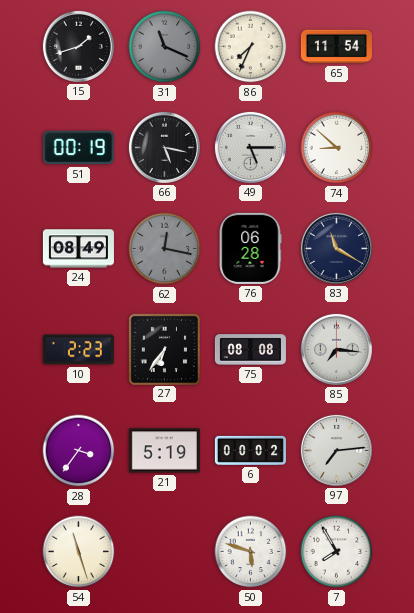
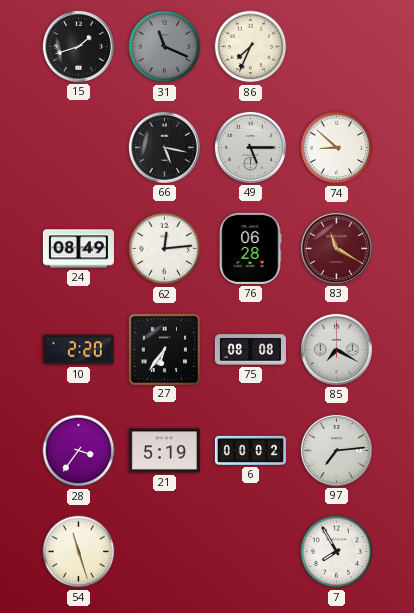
65: 11:54 -> none (336, 47)
51: 00:19 -> none (78, 148)
62: 12:17 -> 12:14 (165, 249)
62 dial: grey -> white (165, 249)
83 dial: navy -> burgundy (336, 248)
10: 2:23 -> 2:20 (78, 350)
85: 7:16 -> 7:20 (336, 349)
50: 5:48 -> none (251, 552)
